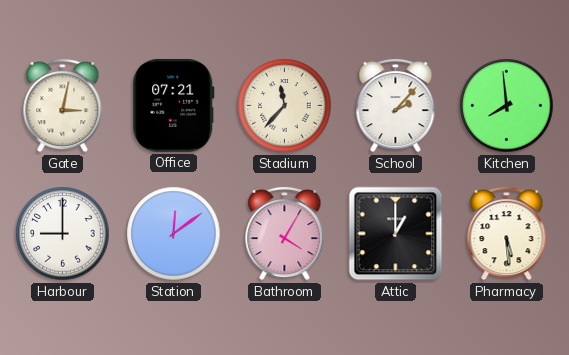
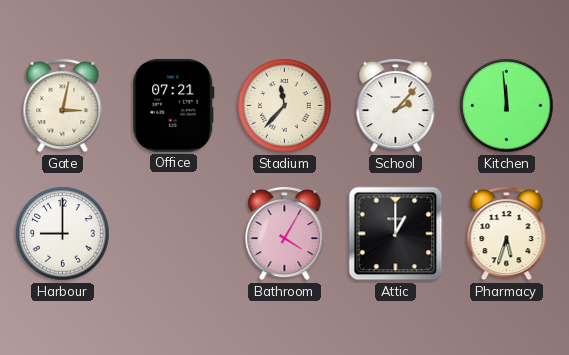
Kitchen: 7:59 -> 11:59 (507, 106)
Station: 12:09 -> none (174, 234)
Pharmacy: 5:29 -> 5:33 (507, 234)
